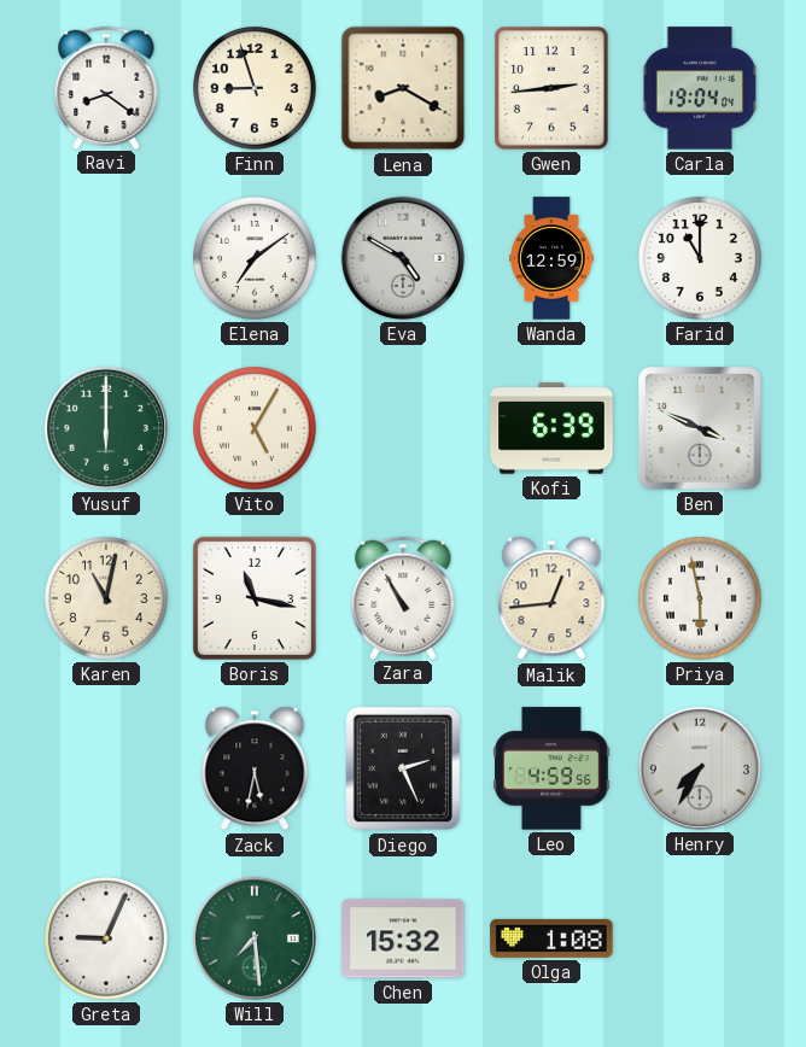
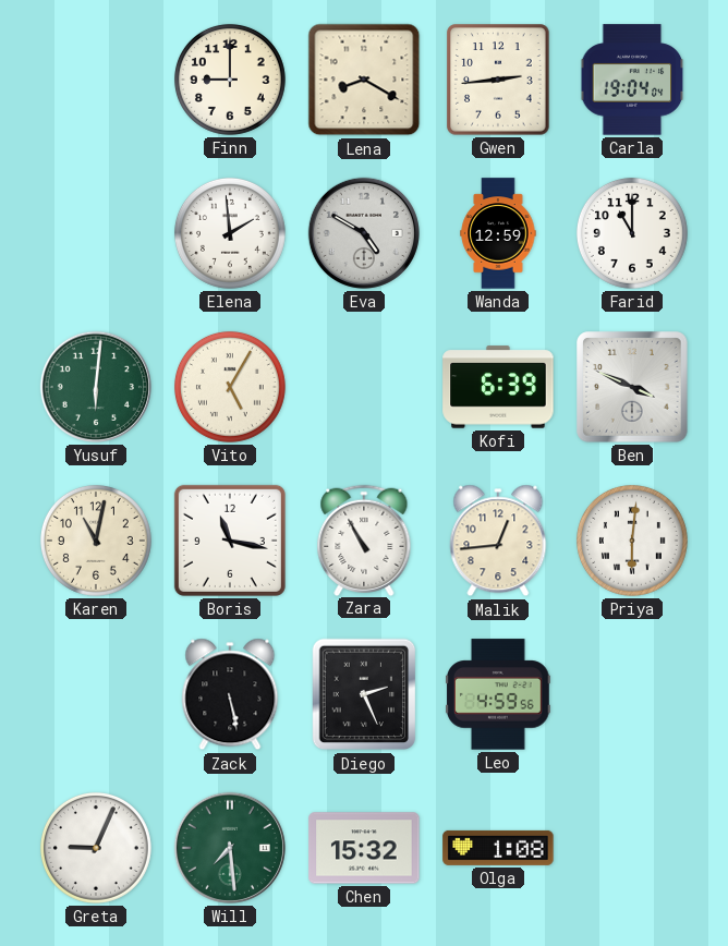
Ravi: 8:21 -> none (106, 87)
Finn: 8:57 -> 9:00 (230, 80)
Elena: 7:09 -> 1:59 (230, 233)
Yusuf: 6:00 -> 6:01 (96, 387)
Priya: 5:58 -> 6:01 (632, 541)
Zack: 5:32 -> 5:28 (230, 694)
Henry: 7:35 -> none (700, 768)
